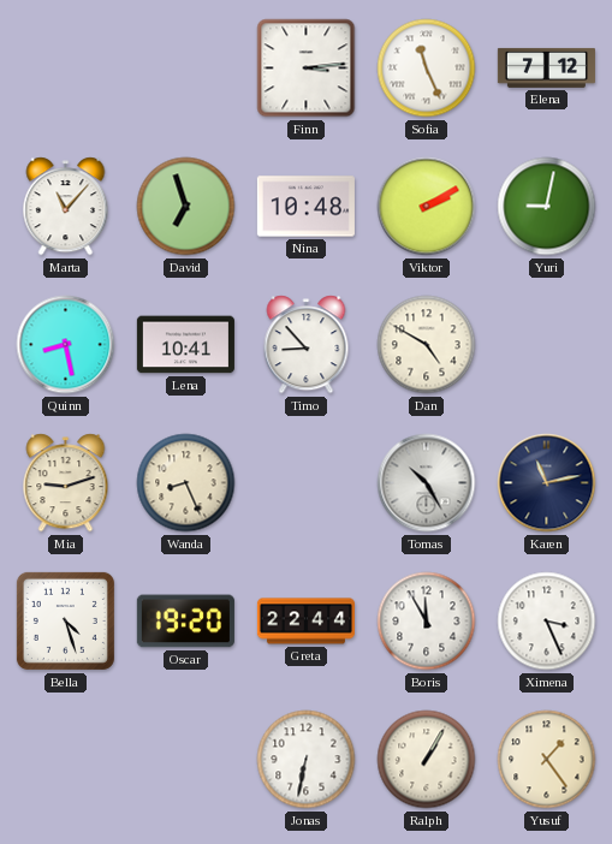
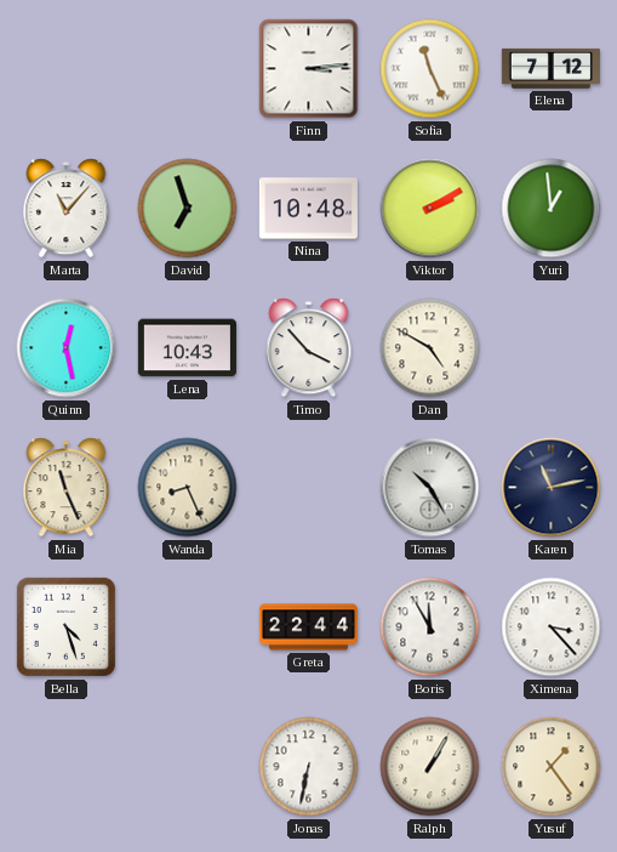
Yuri: 9:02 -> 12:59 (552, 209)
Quinn: 8:28 -> 12:28 (67, 348)
Lena: 10:41 -> 10:43 (187, 348)
Timo: 8:53 -> 3:53 (309, 348)
Mia: 9:12 -> 11:26 (67, 488)
Oscar: 19:20 -> none (185, 622)
Ximena: 3:26 -> 3:23 (552, 627)
